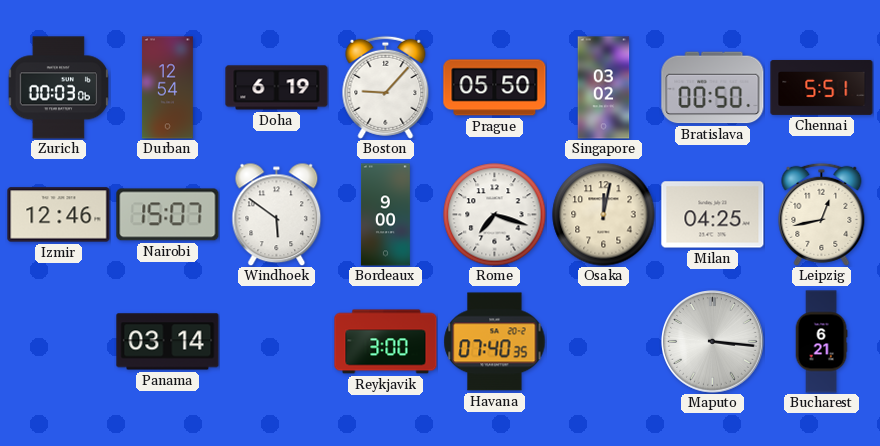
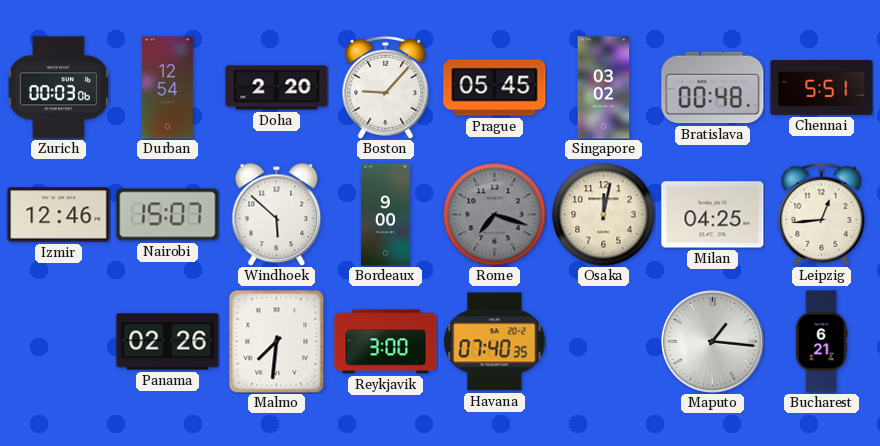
Doha: 6:19 -> 2:20 (277, 88)
Prague: 05:50 -> 05:45 (495, 88)
Bratislava: 00:50 -> 00:48 (713, 88)
Windhoek: 5:51 -> 5:52 (277, 214)
Rome dial: white -> grey (495, 215)
Leipzig: 12:43 -> 12:44 (822, 214)
Panama: 03:14 -> 02:26 (168, 342)
Malmo: none -> 7:31 (277, 342)
Maputo: 3:16 -> 1:16 (713, 342)
